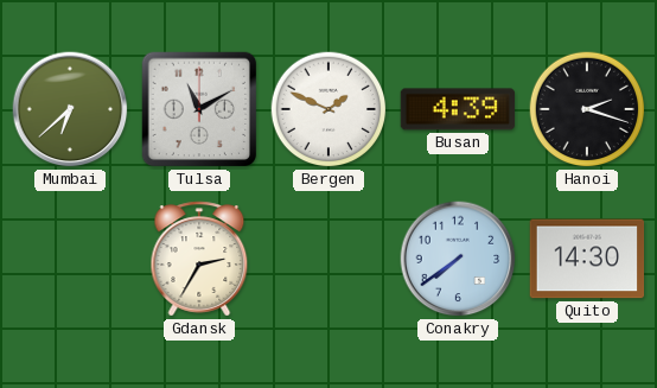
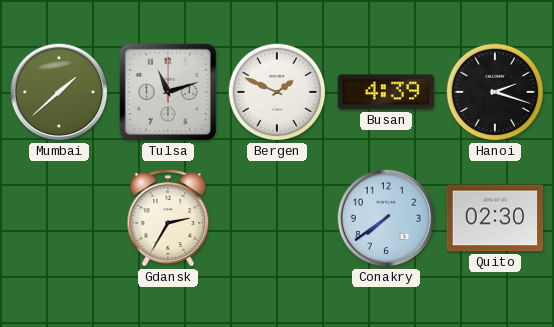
Mumbai: 6:38 -> 1:38 (59, 92)
Tulsa: 11:10 -> 11:12 (168, 92)
Quito: 14:30 -> 02:30 (495, 218)
